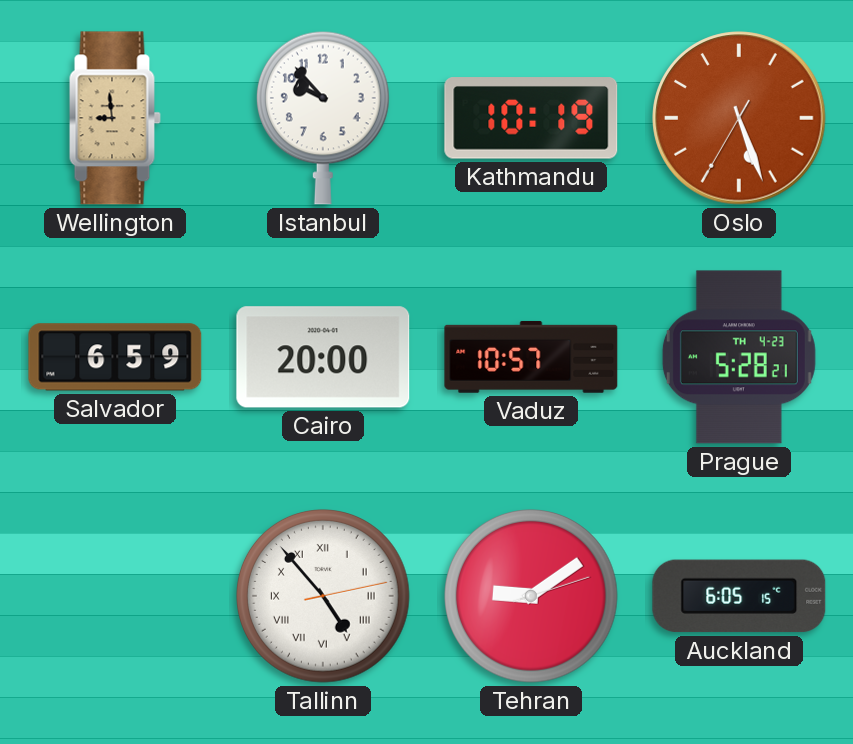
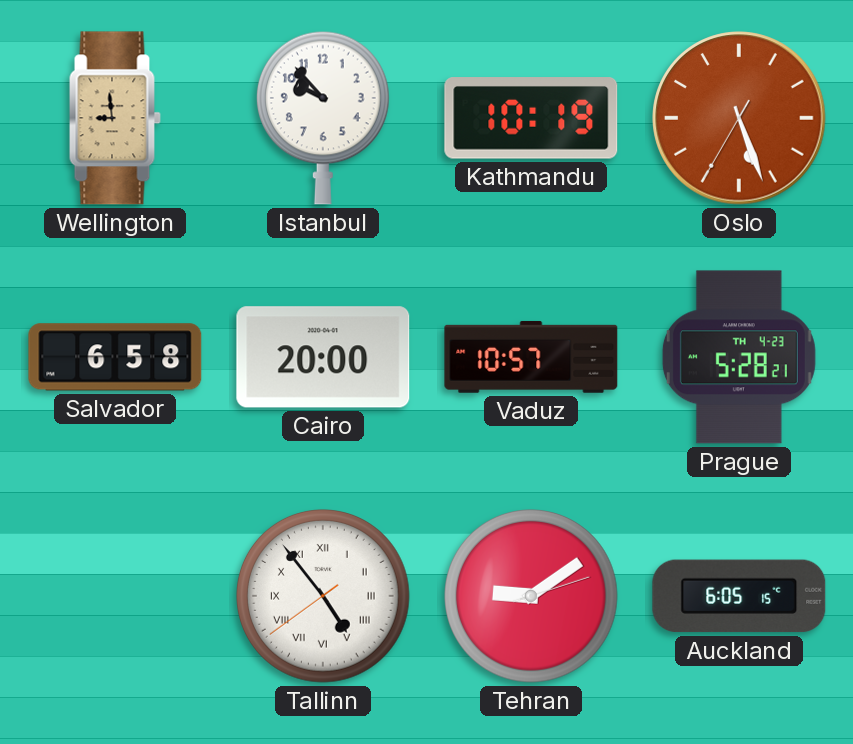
Salvador: 6:59 -> 6:58 (115, 357)
Tallinn: 4:53:13 -> 4:53:39 (324, 597)
